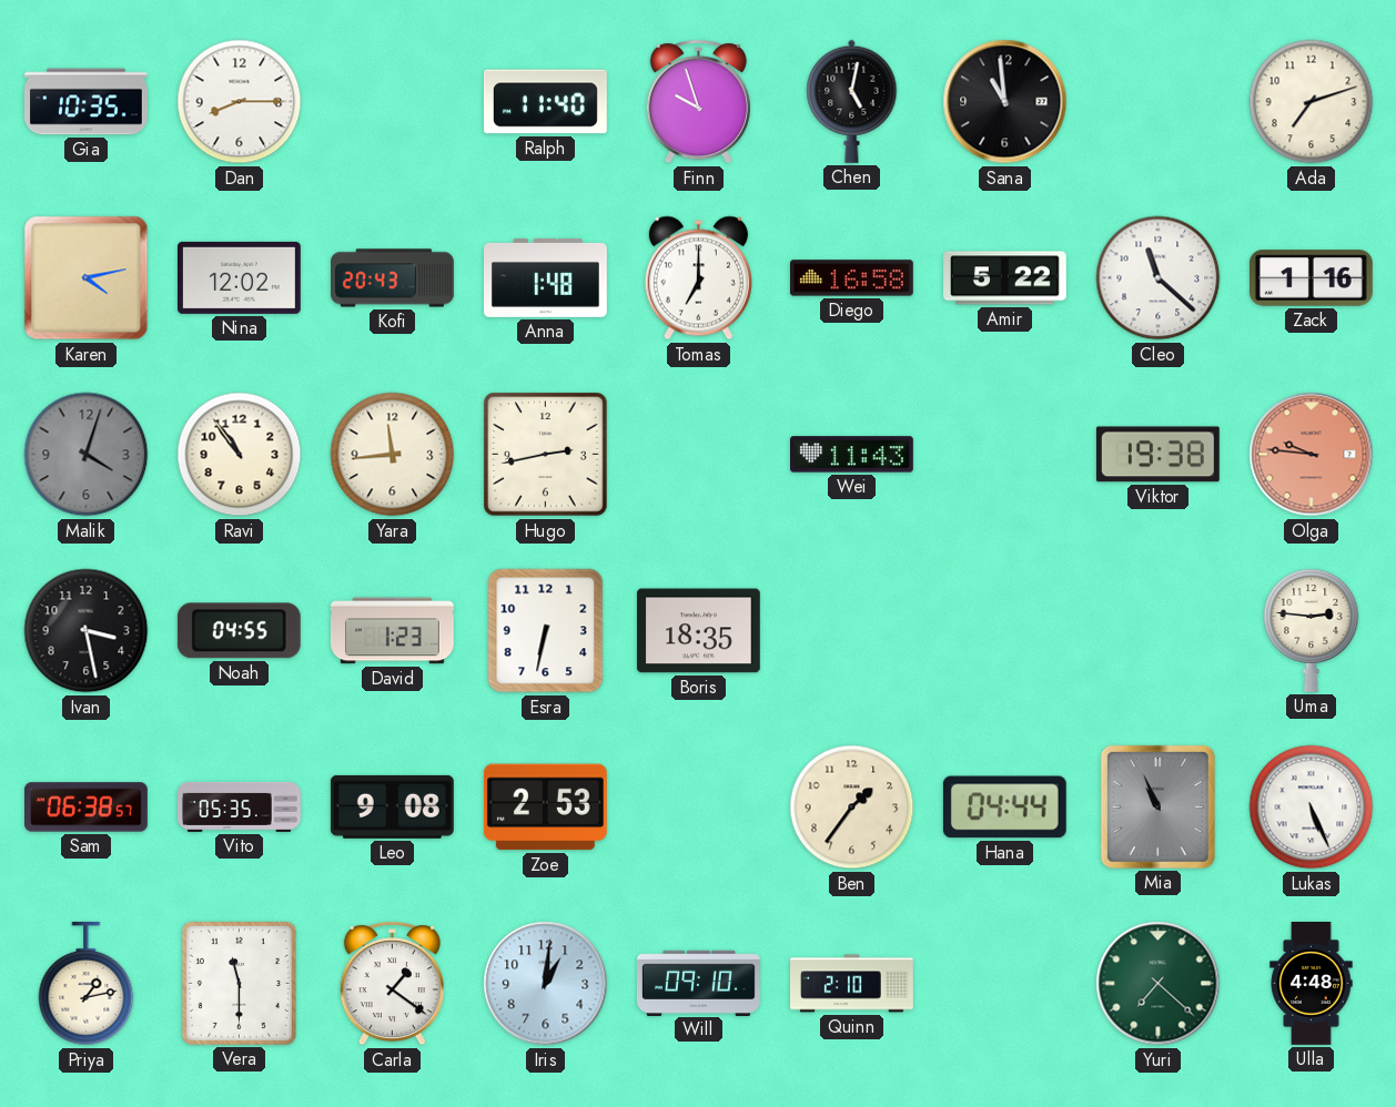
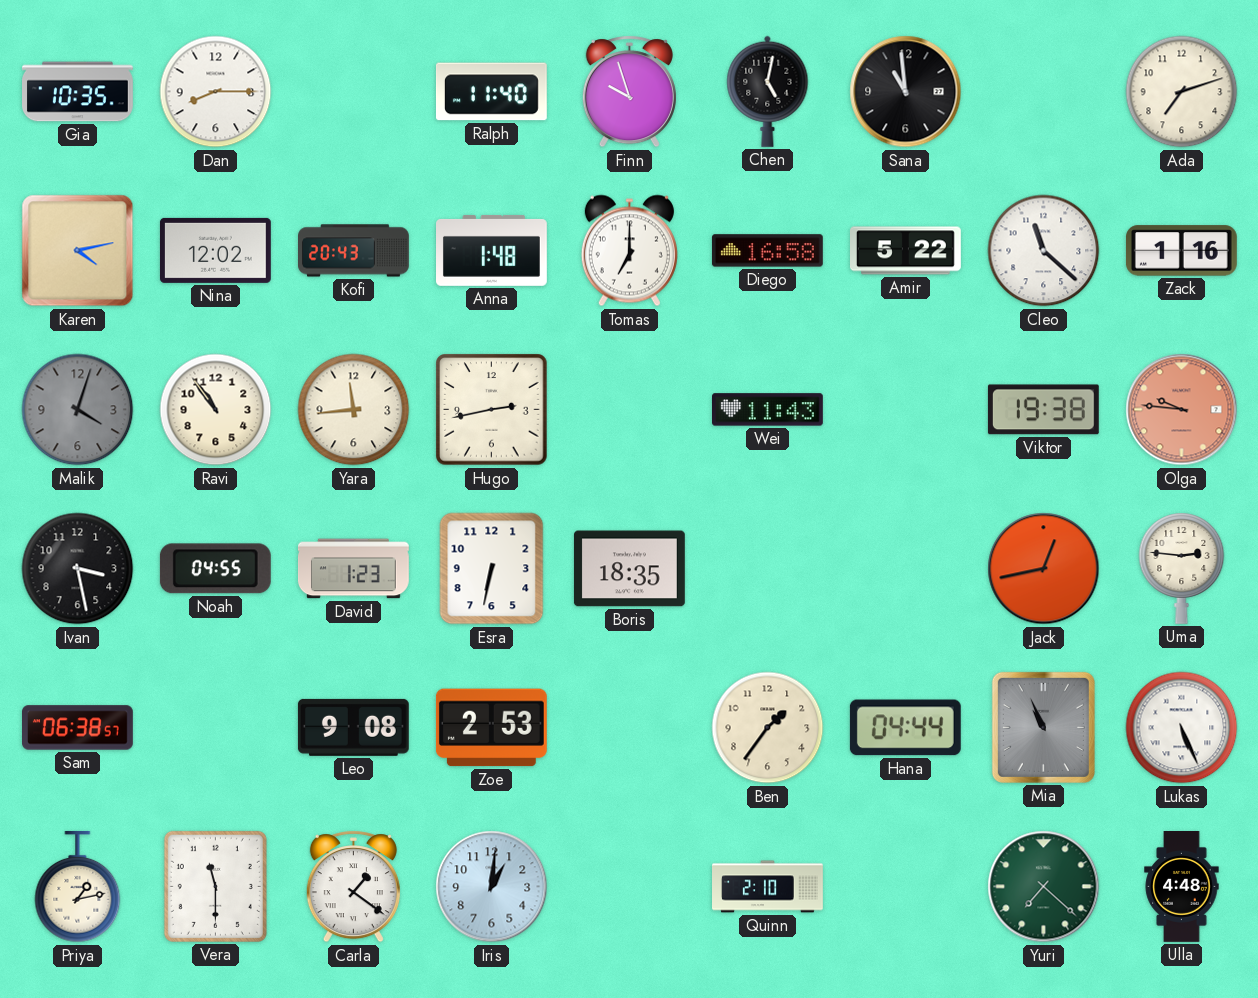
Jack: none -> 12:43 (1044, 569)
Vito: 05:35 -> none (240, 806)
Will: 09:10 -> none (698, 983)
